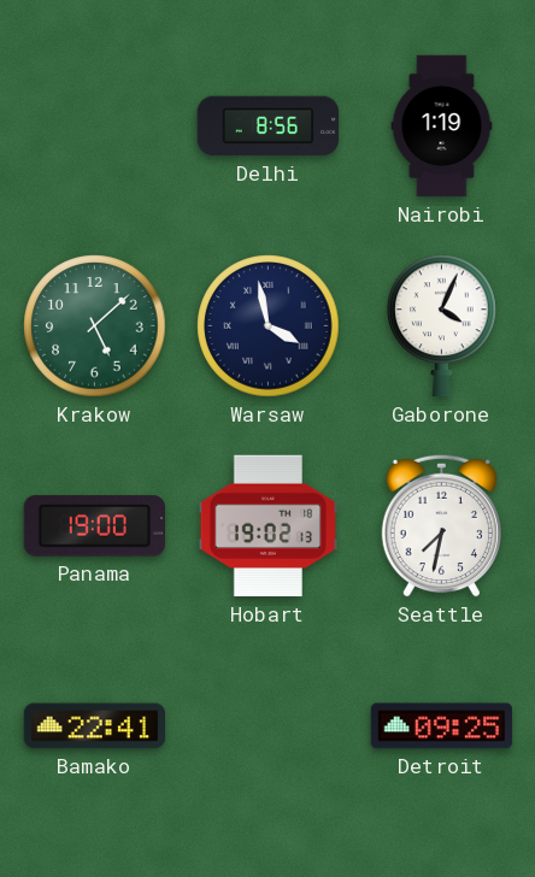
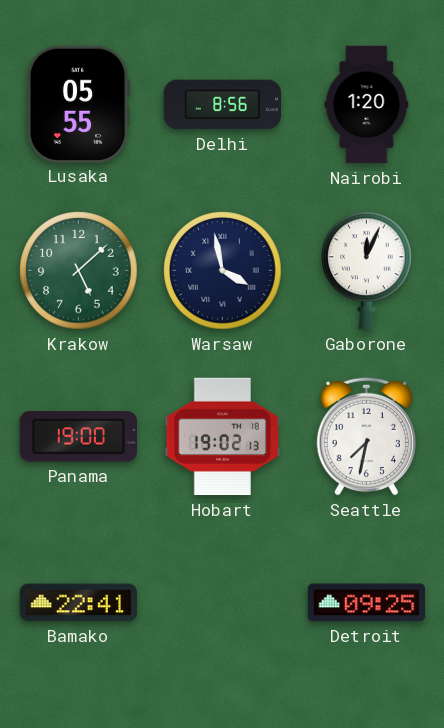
Lusaka: none -> 05:55 (78, 104)
Nairobi: 1:19 -> 1:20 (367, 105)
Gaborone: 4:04 -> 12:04 (367, 271)
